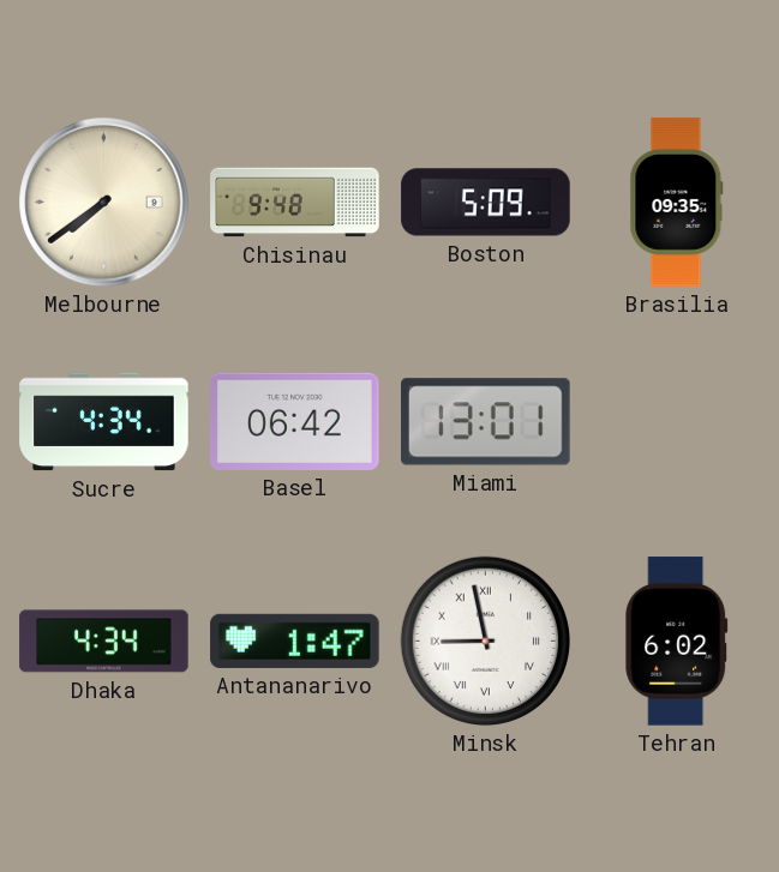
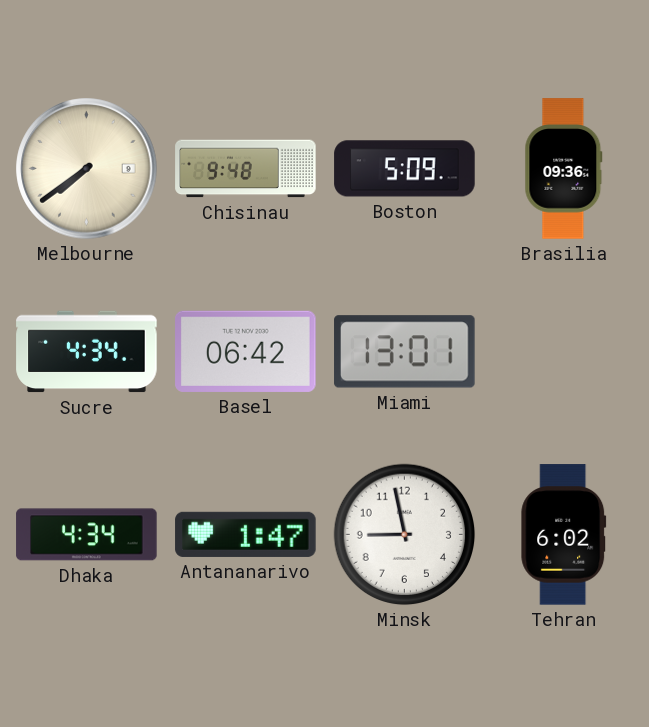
Brasilia: 09:35 -> 09:36 (564, 169)
Minsk numerals: Roman -> Arabic (405, 535)
